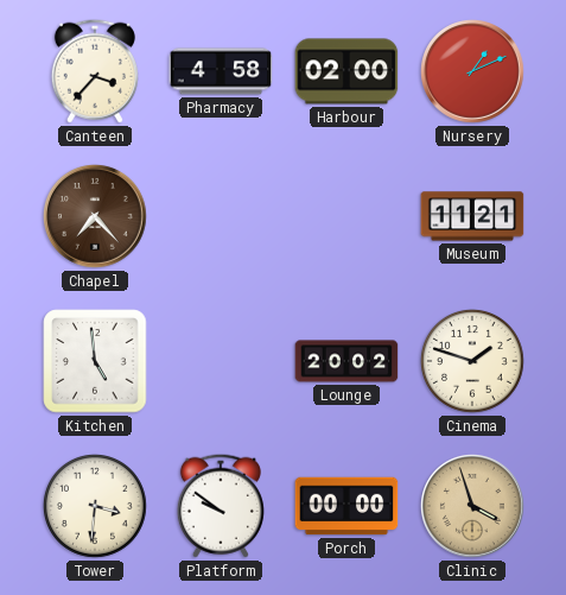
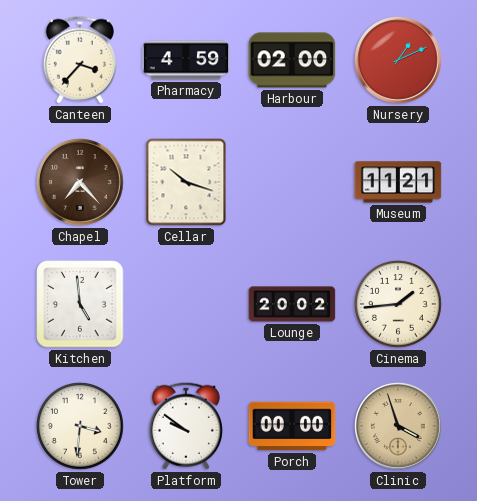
Pharmacy: 4:58 -> 4:59 (186, 60)
Cellar: none -> 10:18 (186, 182)
Cinema: 1:48 -> 1:44 (398, 304)
